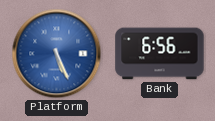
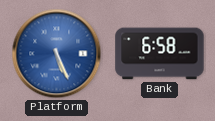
Bank: 6:56 -> 6:58 (160, 54)
